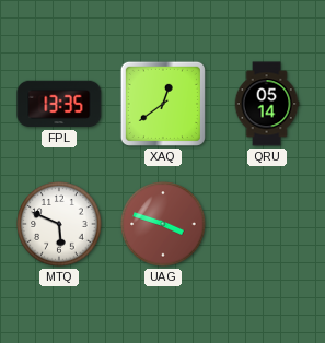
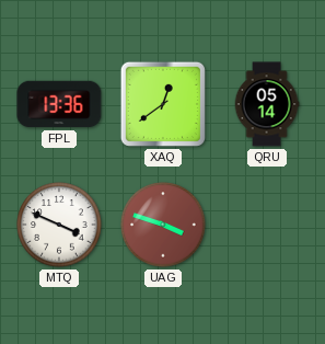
FPL: 13:35 -> 13:36 (59, 104)
MTQ: 5:49 -> 3:49 (59, 225)
